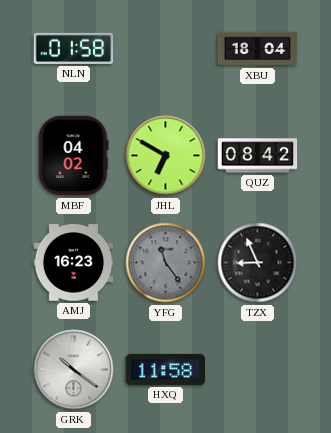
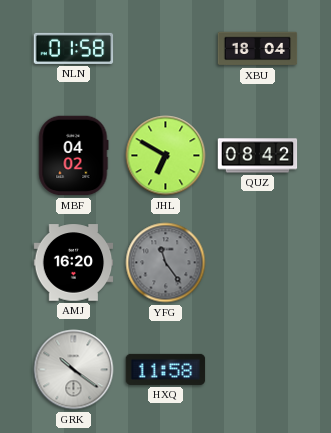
AMJ: 16:23 -> 16:20 (74, 263)
TZX: 8:56 -> none (258, 263)
